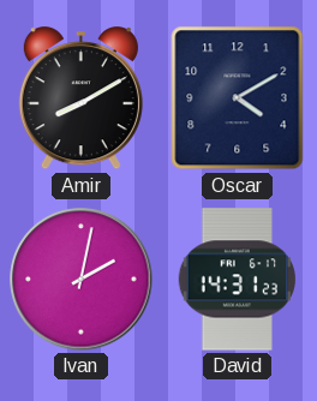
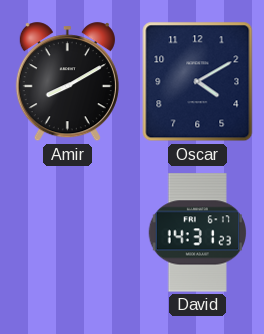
Ivan: 2:02 -> none (82, 280)
